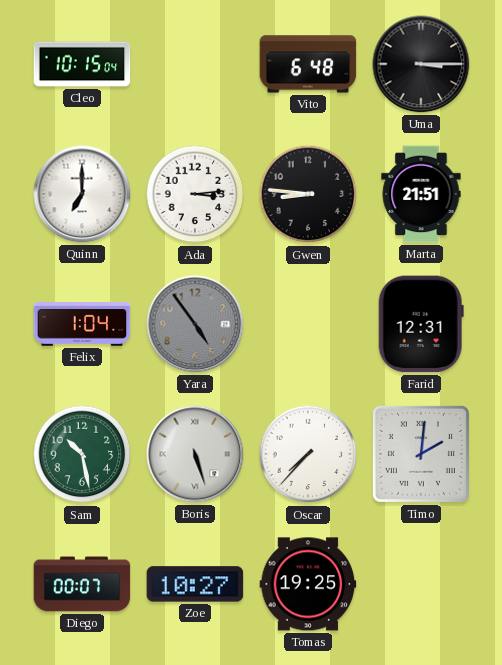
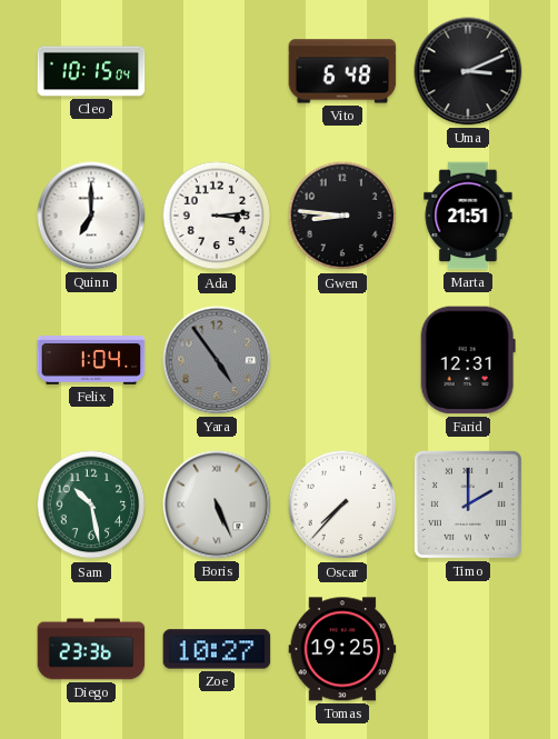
Uma: 3:15 -> 3:11 (468, 71)
Boris: 5:27 -> 5:26 (217, 505)
Timo: 2:01 -> 2:00 (468, 505)
Diego: 00:07 -> 23:36 (91, 649)
